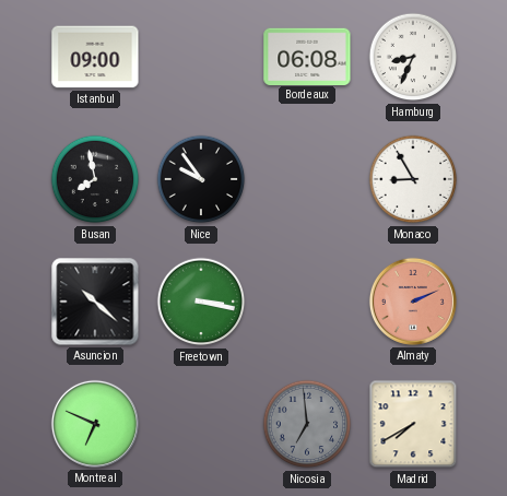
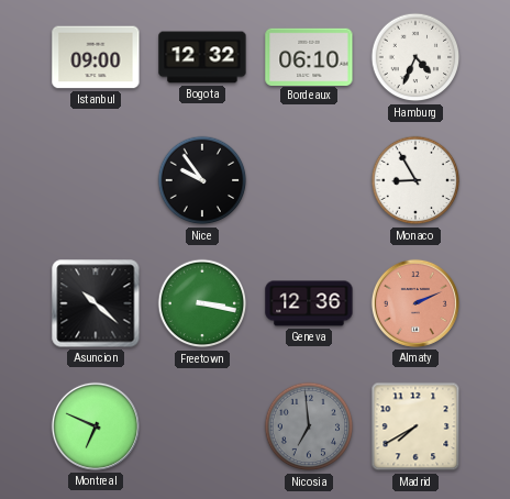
Bogota: none -> 12:32 (202, 57)
Bordeaux: 06:08 -> 06:10 (309, 56)
Hamburg: 8:34 -> 4:34 (415, 57)
Busan: 7:58 -> none (95, 179)
Geneva: none -> 12:36 (309, 303)
